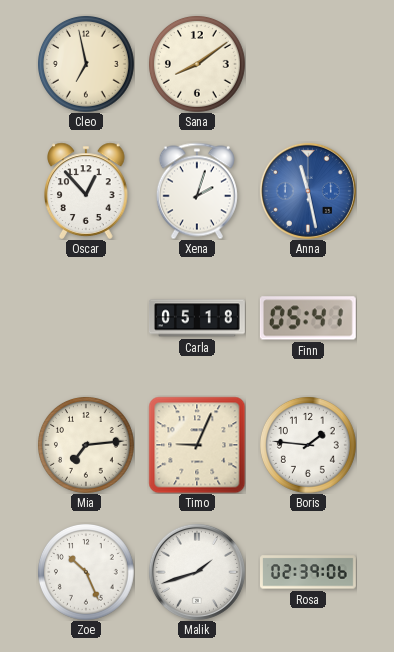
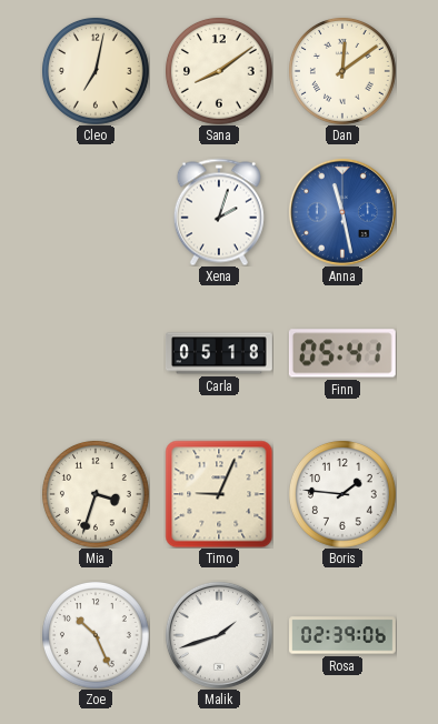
Cleo: 6:58 -> 7:02 (96, 71)
Dan: none -> 12:09 (342, 71)
Oscar: 12:53 -> none (86, 191)
Mia: 7:14 -> 3:33 (96, 494)
